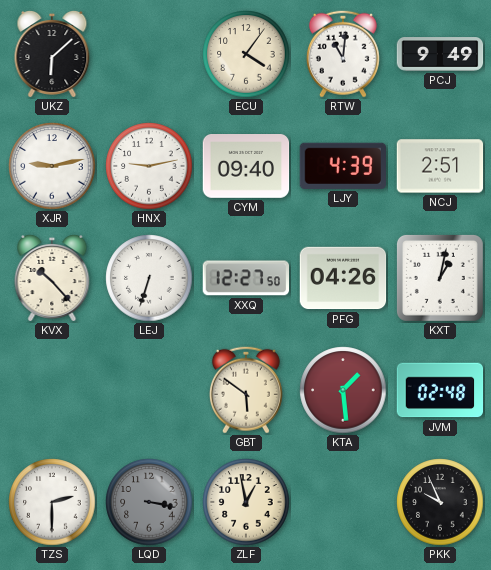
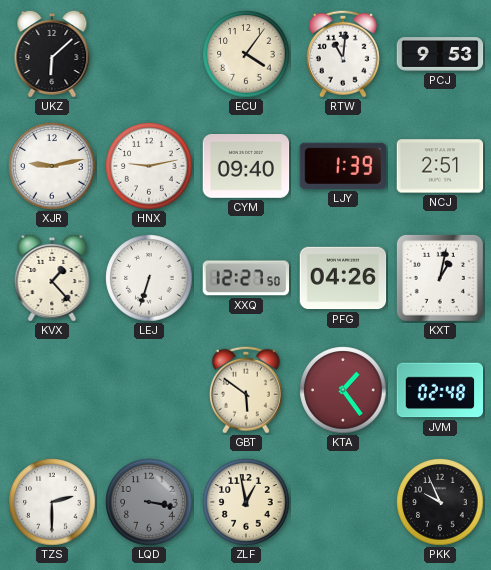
PCJ: 9:49 -> 9:53 (440, 54)
LJY: 4:39 -> 1:39 (343, 166)
KVX: 10:23 -> 1:23 (52, 278)
KTA: 1:29 -> 1:24 (343, 390)
